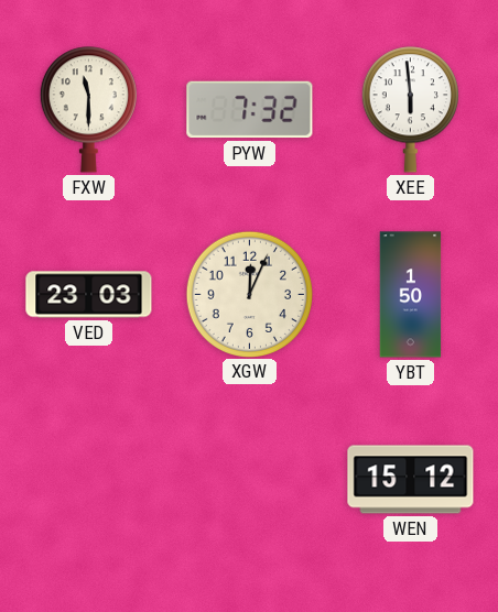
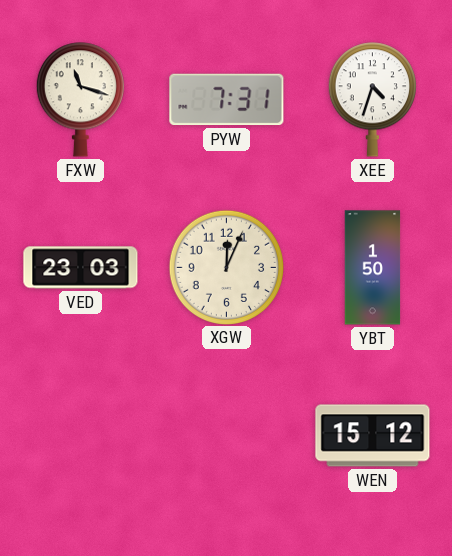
FXW: 11:30 -> 11:18 (80, 100)
PYW: 7:32 -> 7:31 (227, 100)
XEE: 5:59 -> 4:33 (372, 100)
